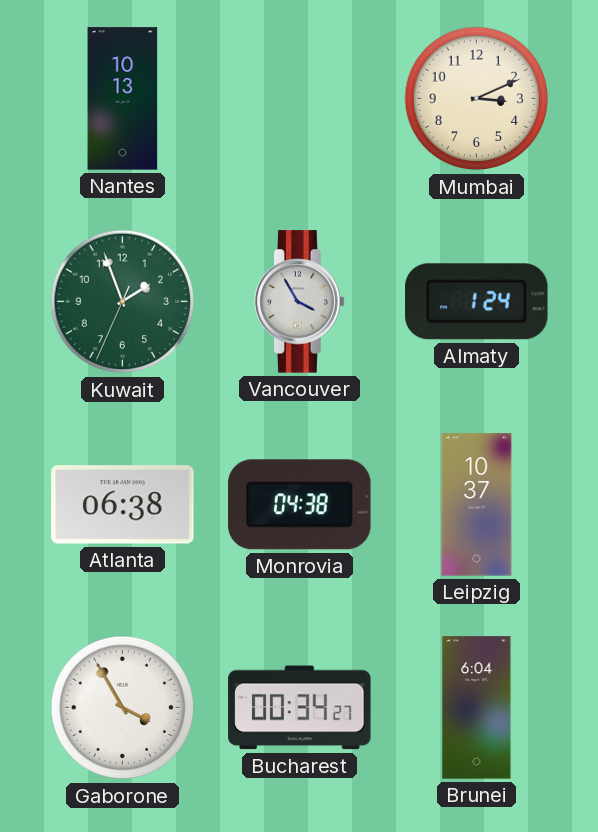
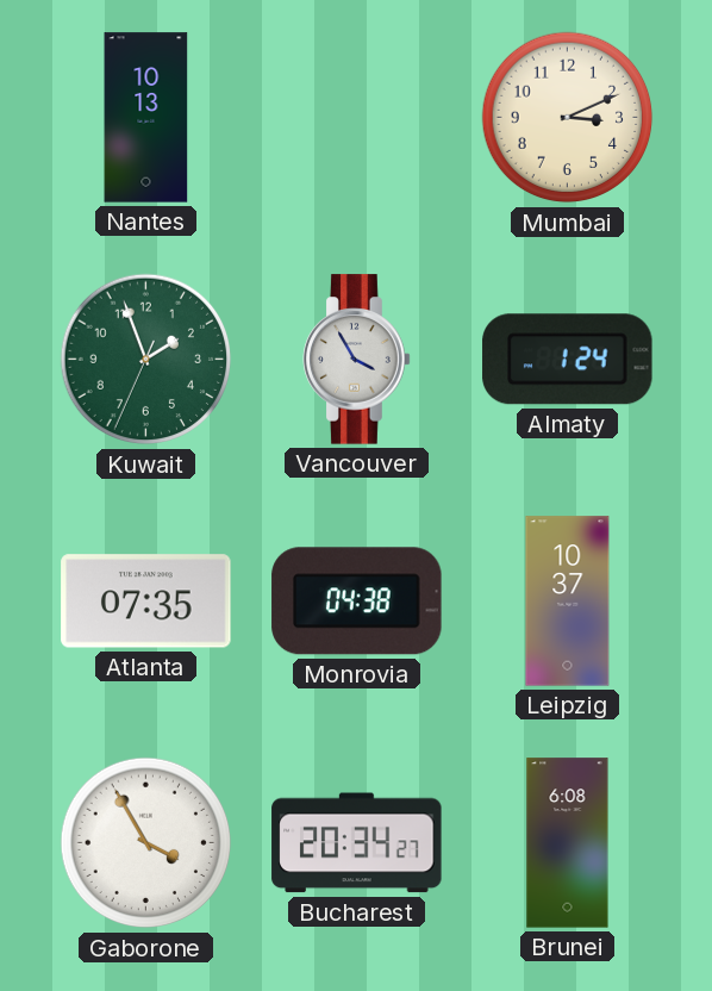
Atlanta: 06:38 -> 07:35 (146, 602)
Bucharest: 00:34 -> 20:34 (357, 843)
Brunei: 6:04 -> 6:08 (568, 843)
